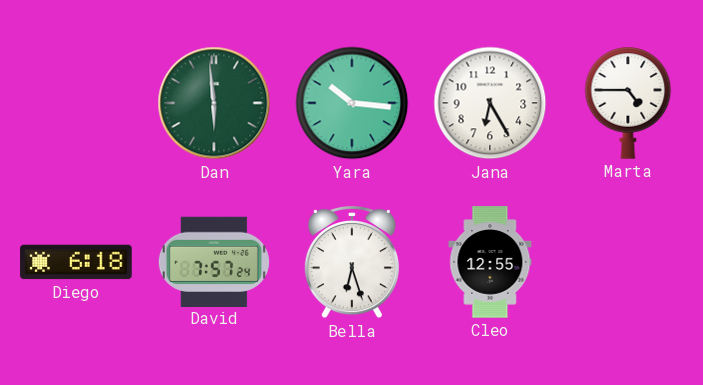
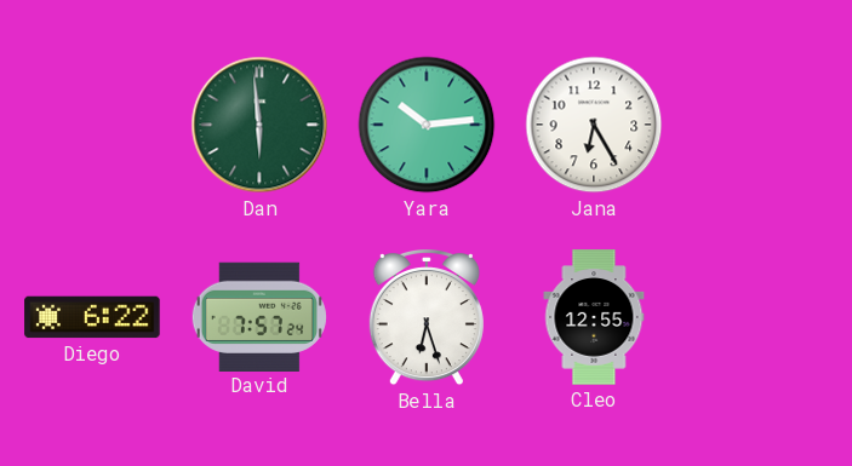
Yara: 10:16 -> 10:14 (427, 125)
Marta: 4:45 -> none (628, 103)
Diego: 6:18 -> 6:22 (92, 317)
